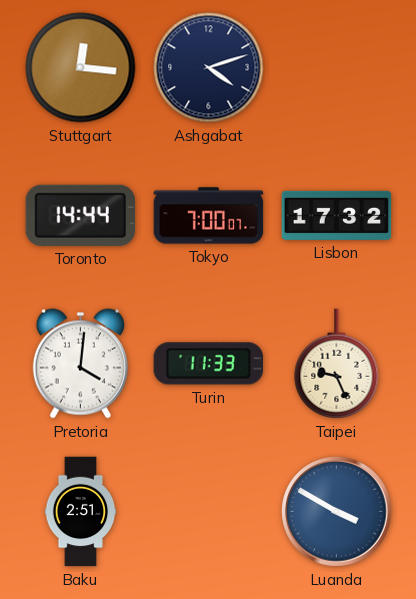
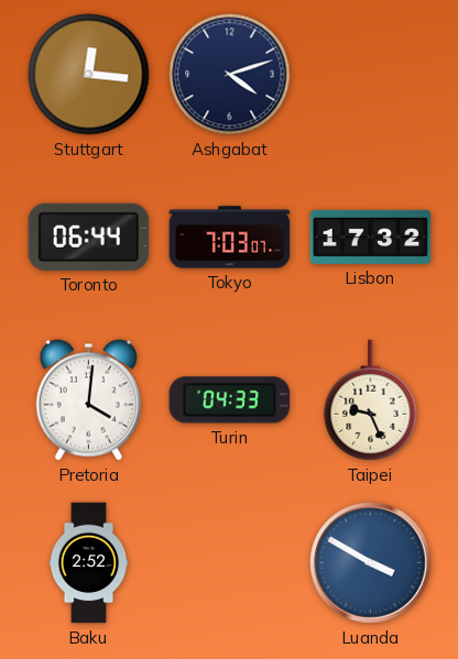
Toronto: 14:44 -> 06:44 (89, 237)
Tokyo: 7:00 -> 7:03 (230, 238)
Turin: 11:33 -> 04:33 (230, 400)
Baku: 2:51 -> 2:52 (89, 563)
